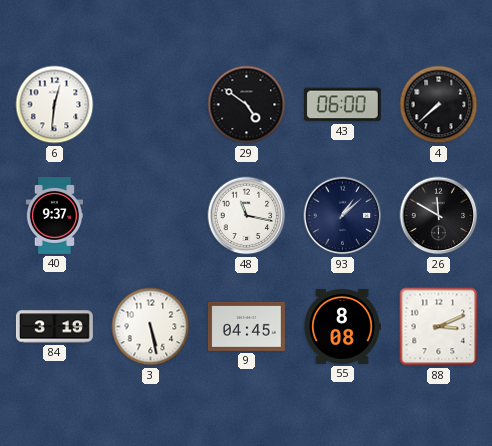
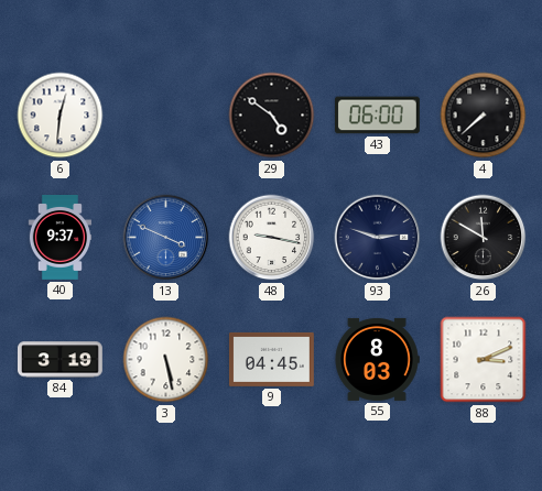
13: none -> 3:49 (166, 238)
48: 11:17 -> 9:17 (272, 238)
93: 1:08 -> 2:48 (378, 238)
55: 8:08 -> 8:03 (377, 359)
